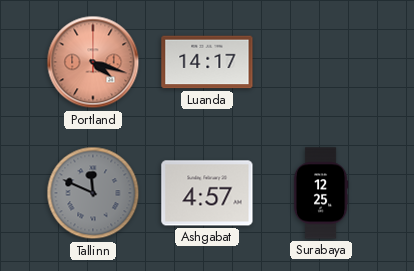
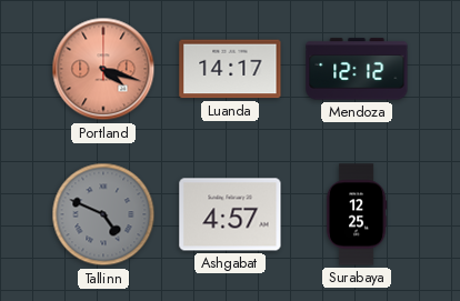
Mendoza: none -> 12:12 (357, 69)
Tallinn: 11:49 -> 4:49 (103, 214)
